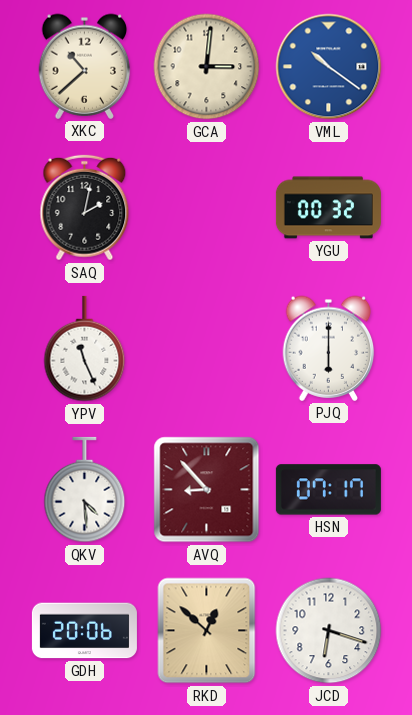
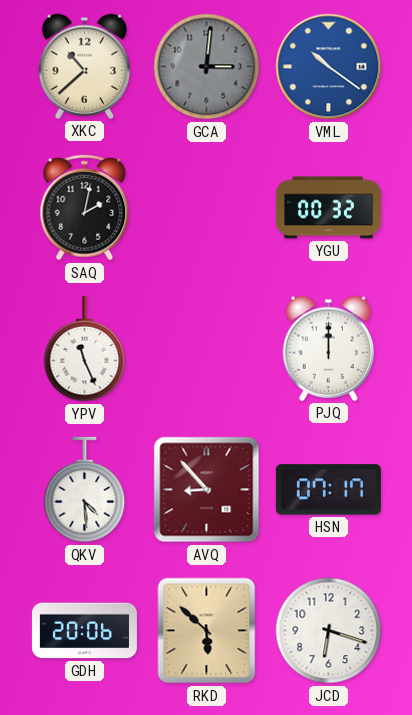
GCA dial: cream -> grey (207, 67)
PJQ: 6:00 -> 12:00 (329, 348)
RKD: 12:52 -> 5:52 (207, 631)
